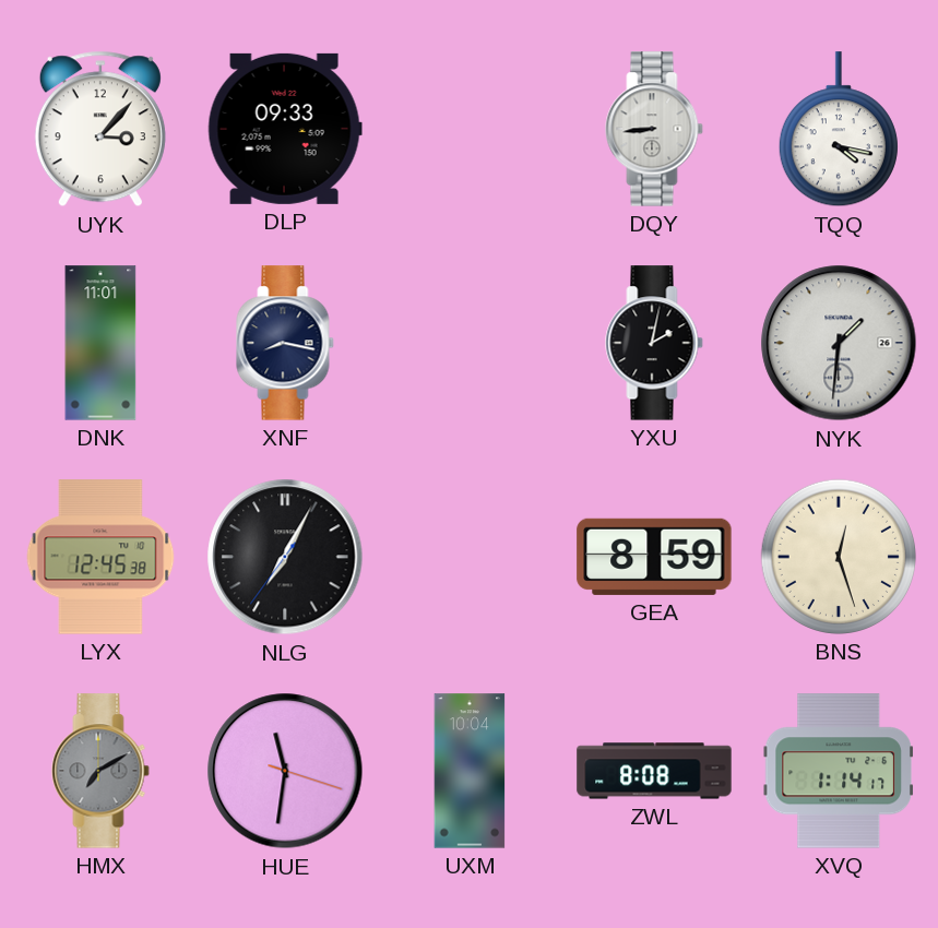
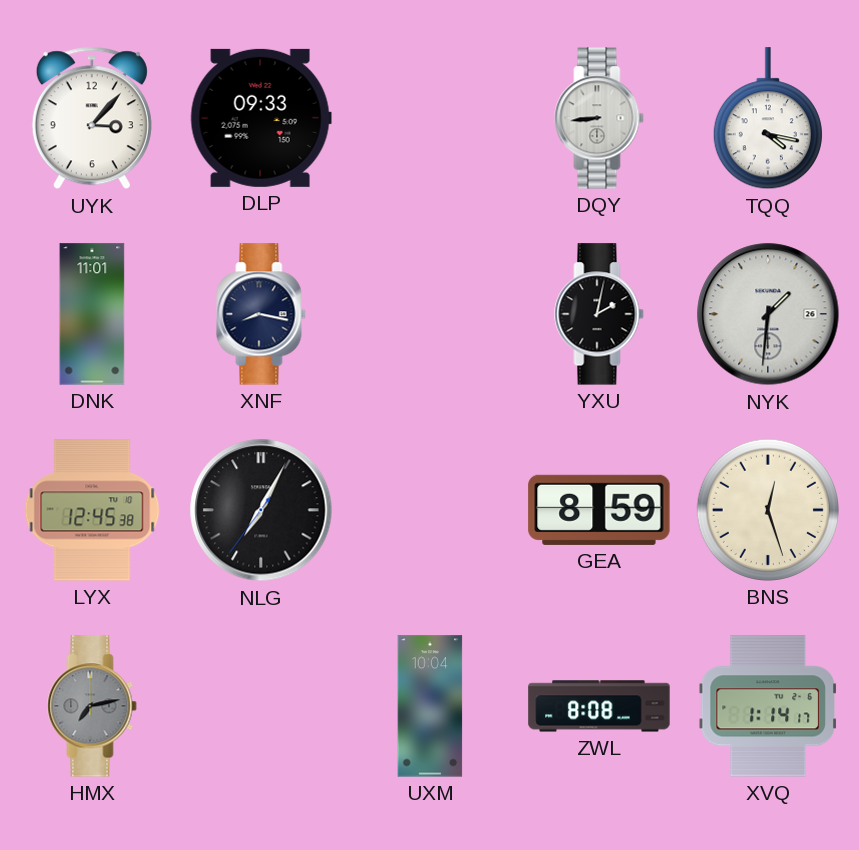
HMX: 7:10 -> 7:13 (92, 706)
HUE: 11:31 -> none (285, 771)
